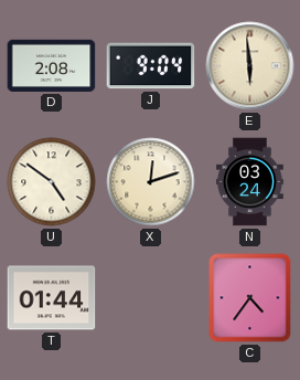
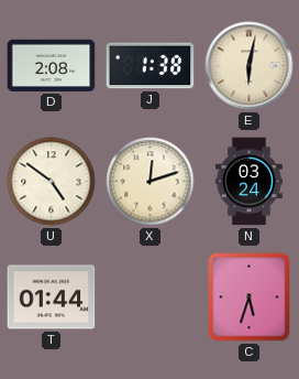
J: 9:04 -> 1:38 (151, 66)
E: 5:59 -> 6:02 (250, 66)
C: 4:36 -> 5:33 (250, 297)
